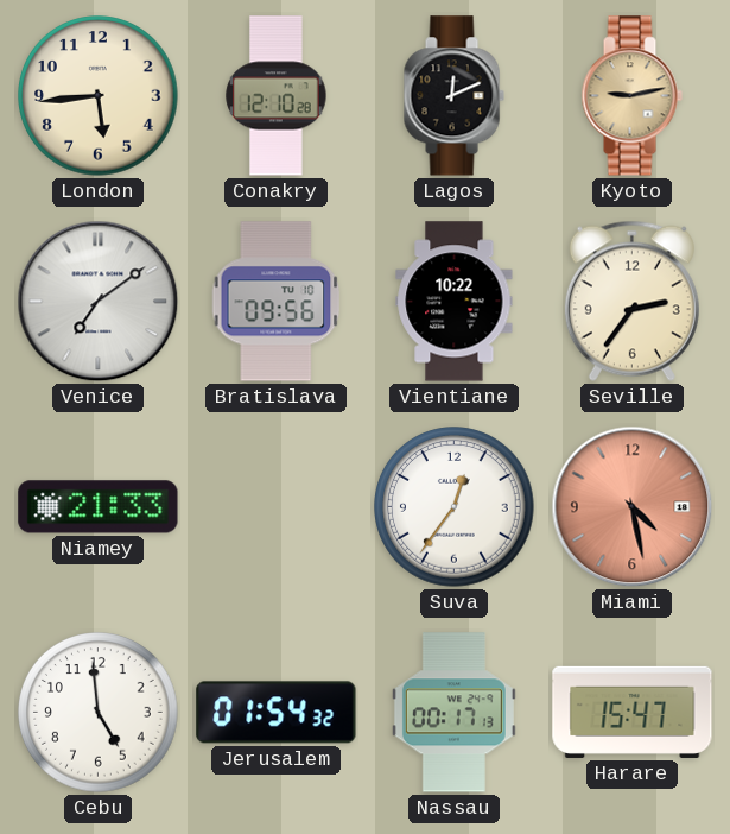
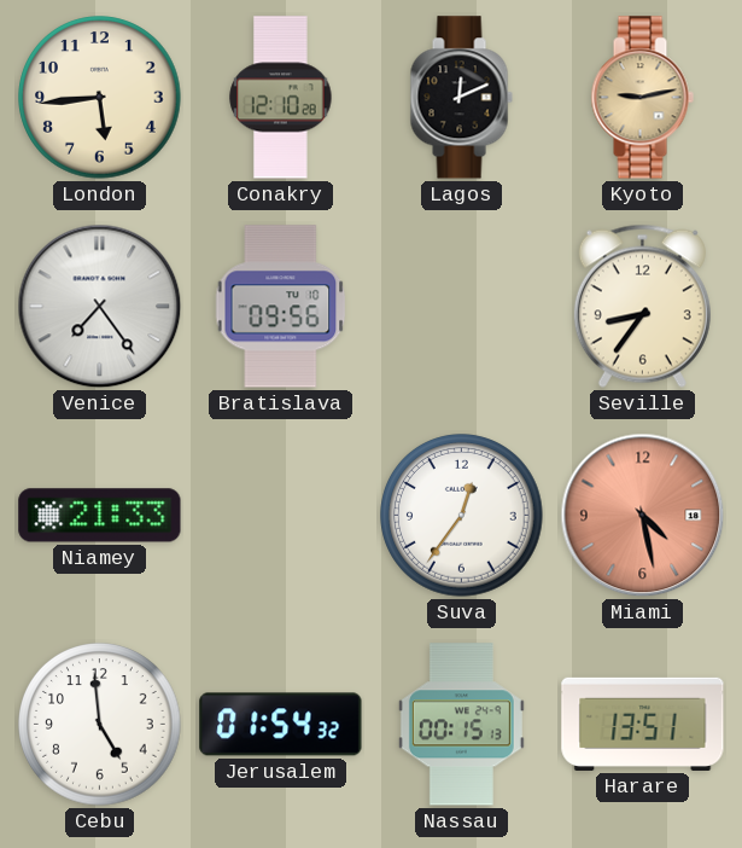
Venice: 7:09 -> 7:24 (100, 307)
Vientiane: 10:22 -> none (455, 302)
Seville: 2:36 -> 8:36 (642, 306)
Nassau: 00:17 -> 00:15 (461, 725)
Harare: 15:47 -> 13:51 (643, 724)
